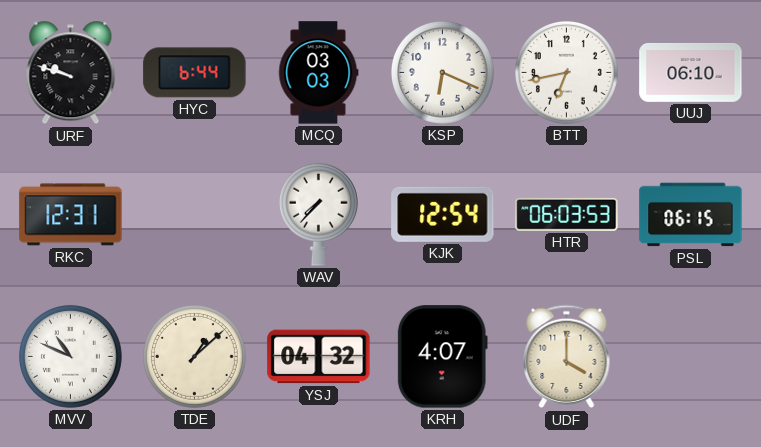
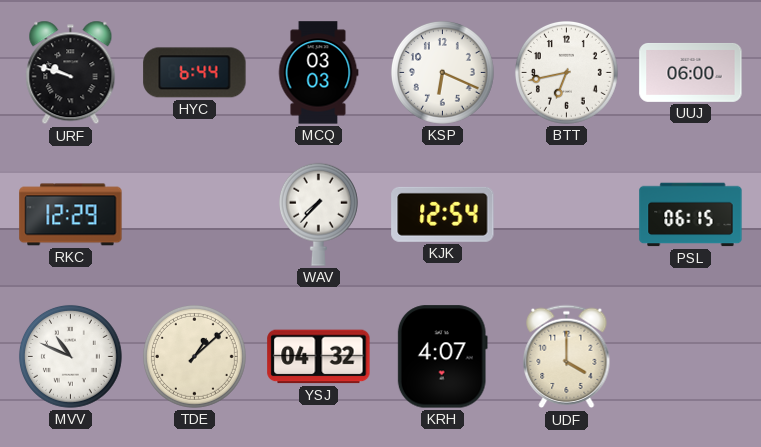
UUJ: 06:10 -> 06:00 (691, 72)
RKC: 12:31 -> 12:29 (71, 215)
HTR: 06:03 -> none (567, 214)
